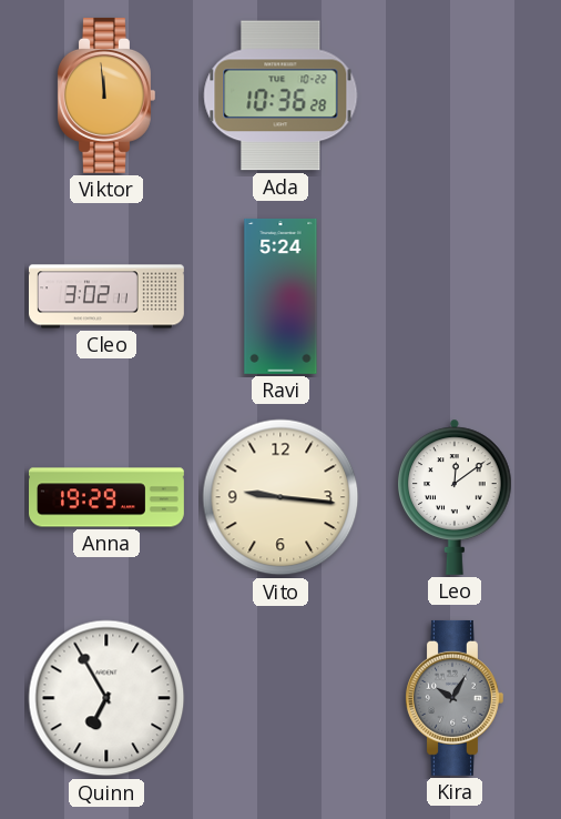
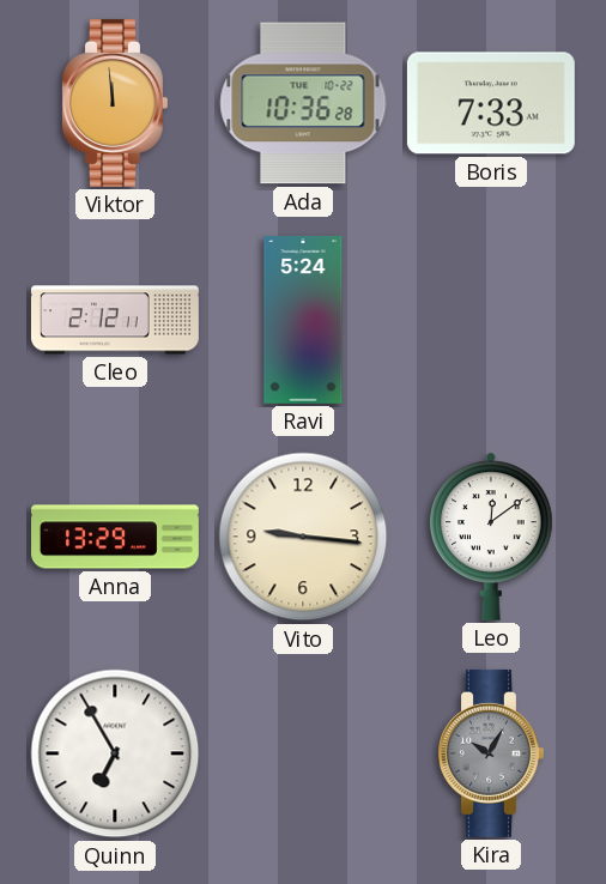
Boris: none -> 7:33 (491, 103)
Cleo: 3:02 -> 2:12 (115, 320)
Anna: 19:29 -> 13:29 (116, 537)
